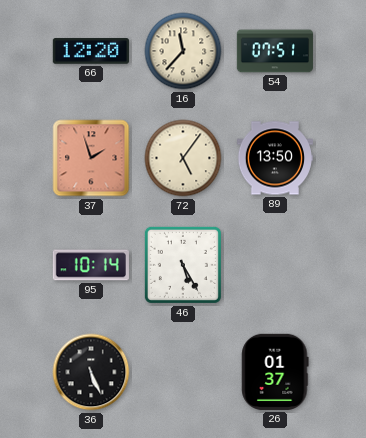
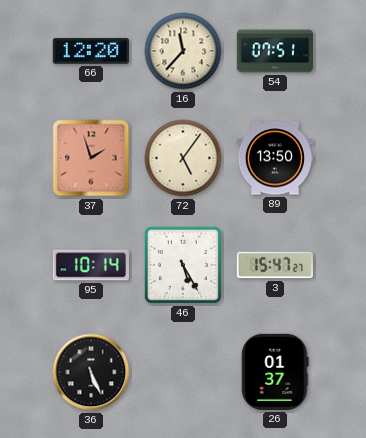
3: none -> 15:47 (275, 265)
